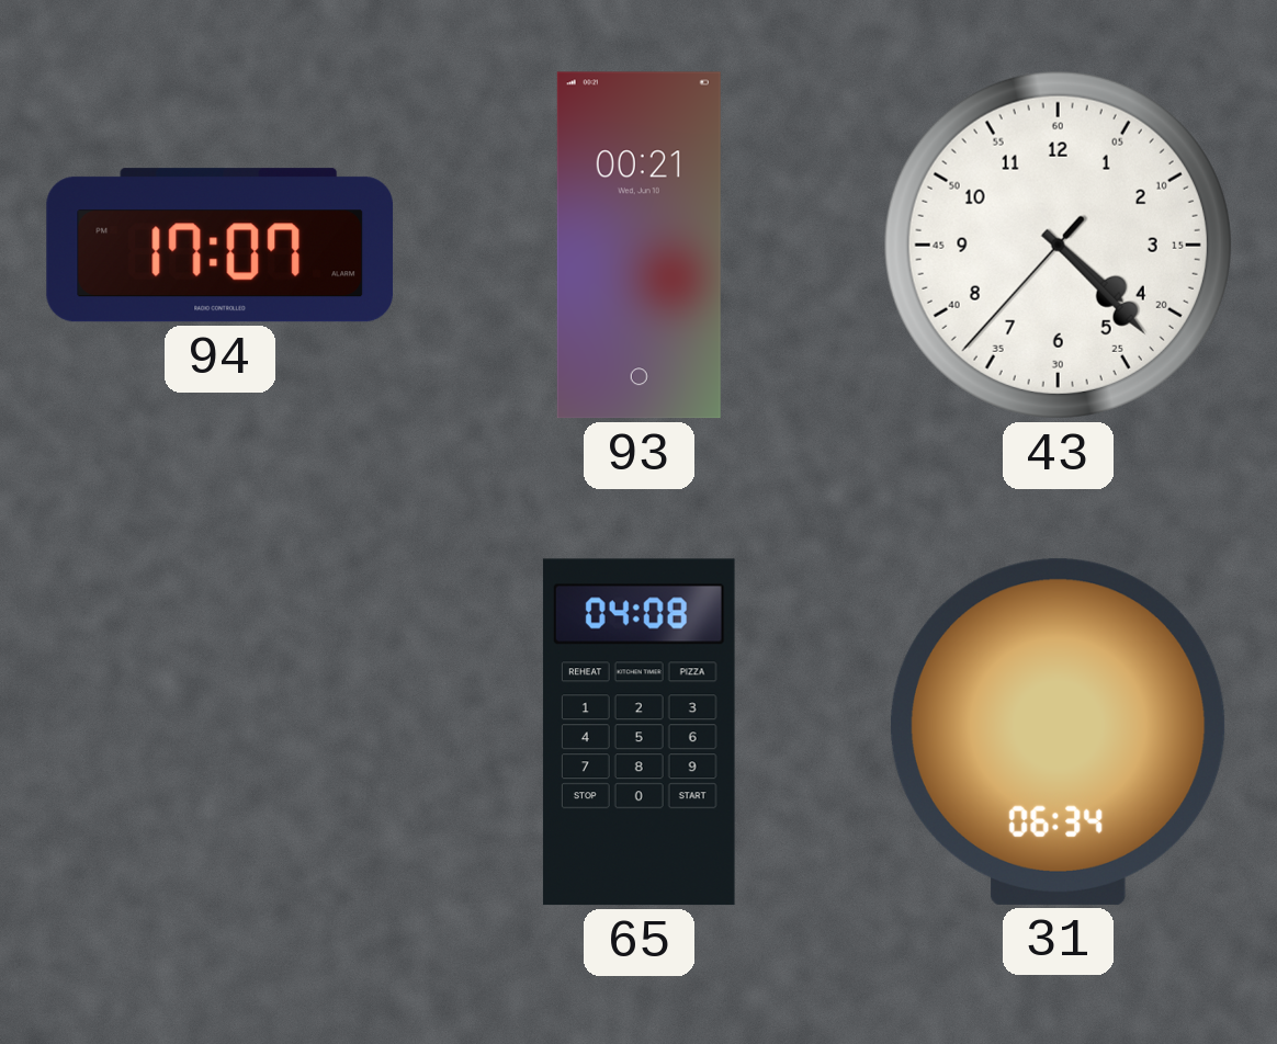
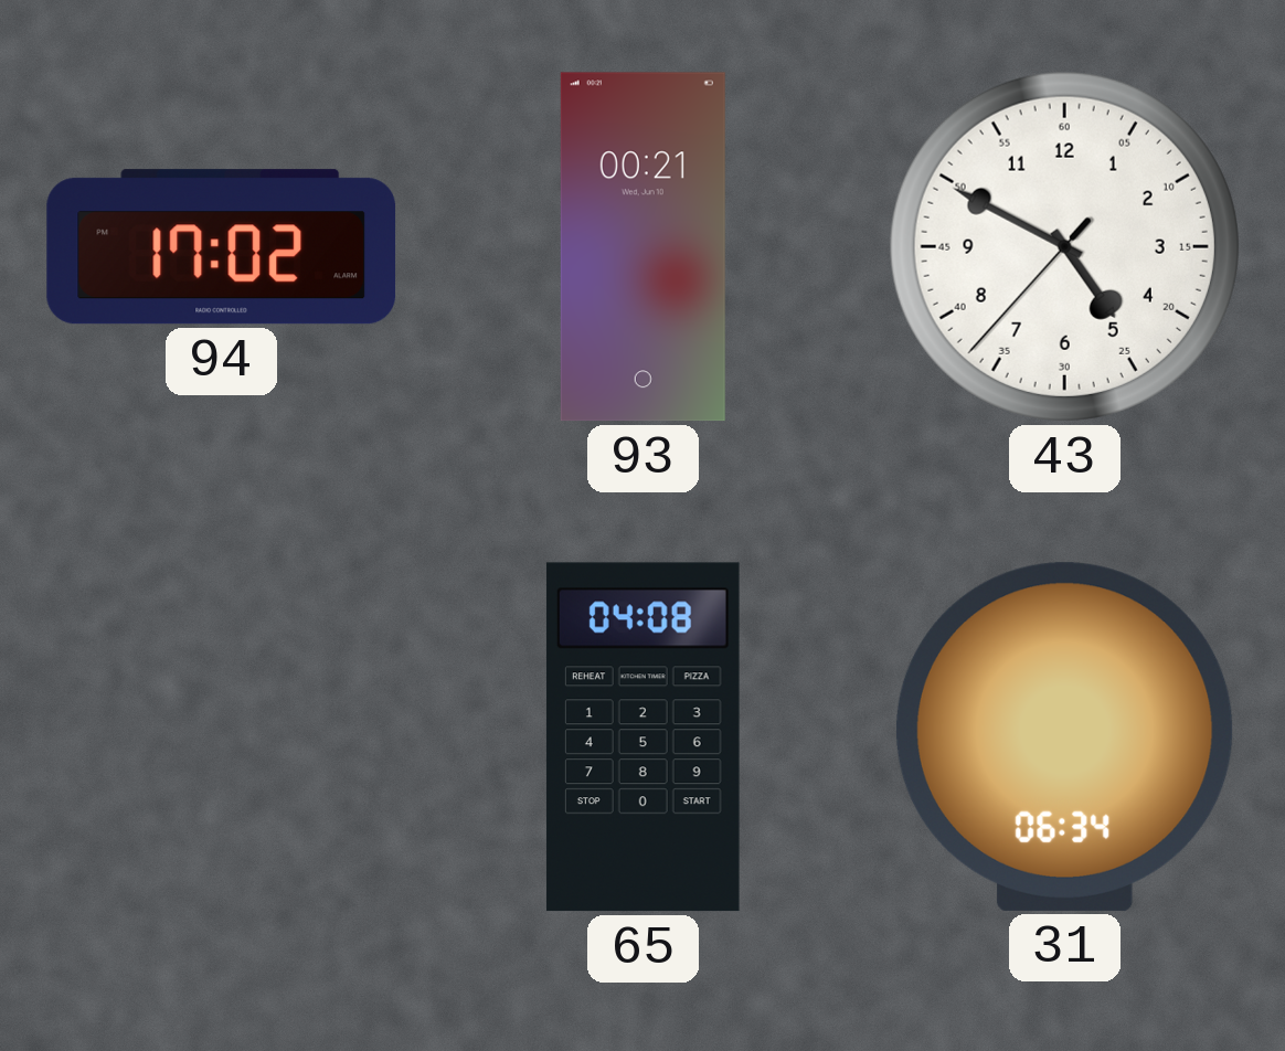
94: 17:07 -> 17:02 (222, 247)
43: 4:22 -> 4:49 (1064, 246)
